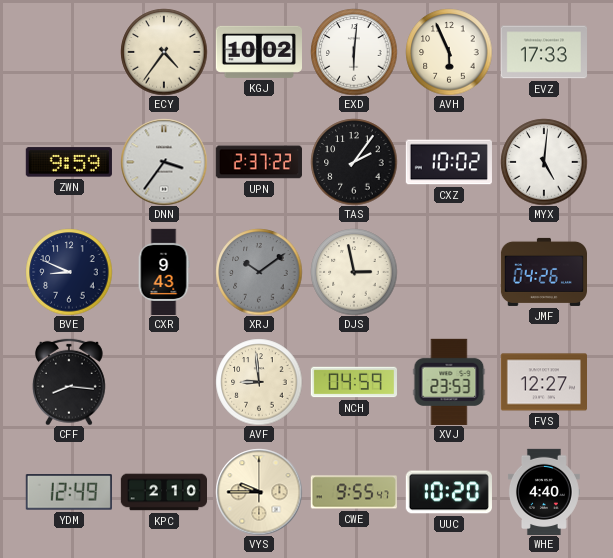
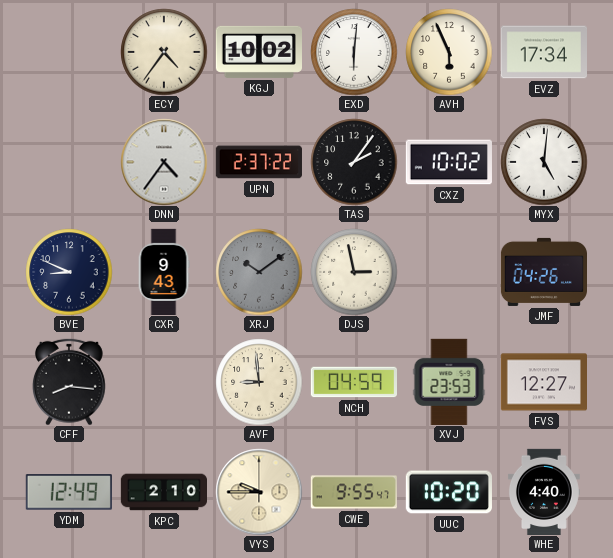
EVZ: 17:33 -> 17:34 (543, 52)
ZWN: 9:59 -> none (69, 162)
DNN: 3:36 -> 4:36 (164, 162)
